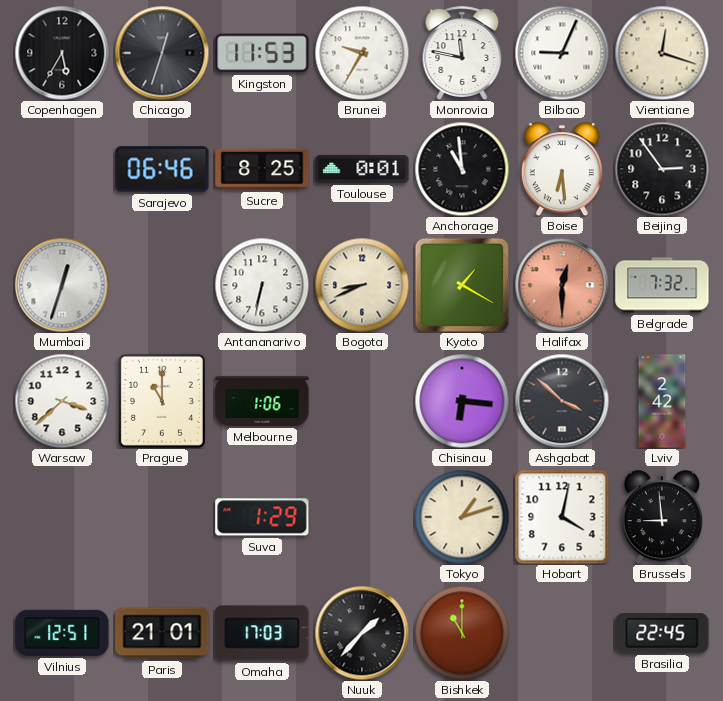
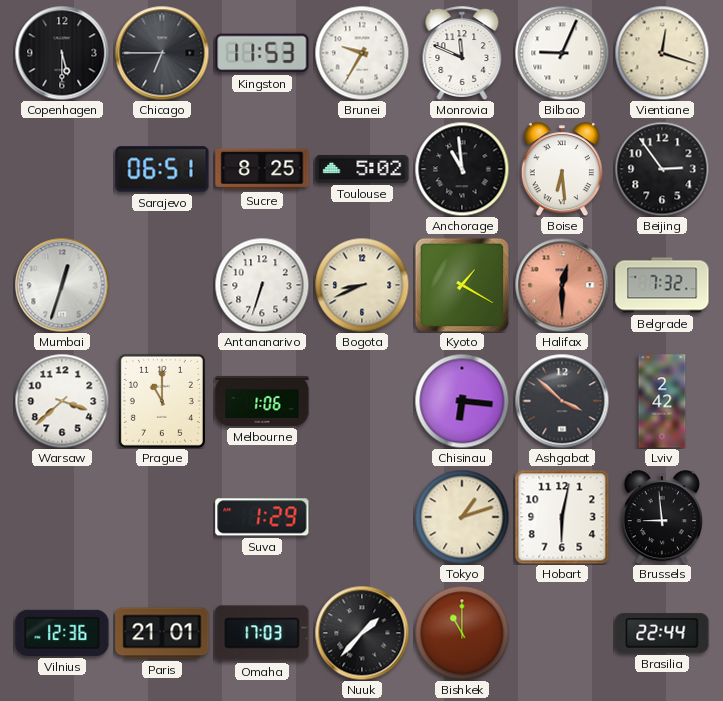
Copenhagen: 5:35 -> 5:30 (62, 53)
Chicago: 12:33 -> 6:45 (162, 53)
Monrovia: 11:47 -> 11:49 (462, 53)
Sarajevo: 06:46 -> 06:51 (162, 169)
Toulouse: 0:01 -> 5:02 (362, 169)
Antananarivo: 6:32 -> 6:33 (262, 285)
Hobart: 4:02 -> 6:02 (562, 517)
Vilnius: 12:51 -> 12:36 (62, 633)
Brasilia: 22:45 -> 22:44 (662, 633)
